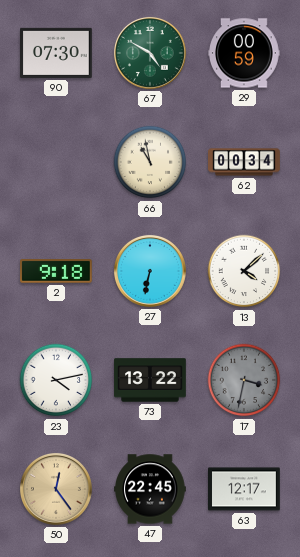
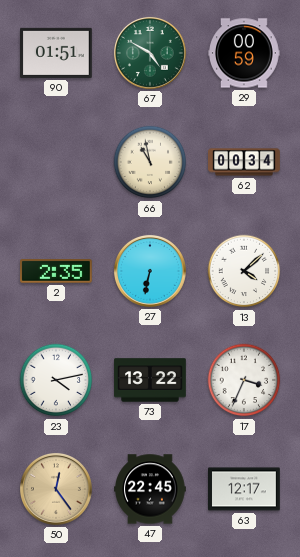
90: 07:30 -> 01:51 (57, 53)
2: 9:18 -> 2:35 (57, 271)
17: 3:32 -> 3:34 (244, 380)
17 dial: grey -> white (244, 380)
